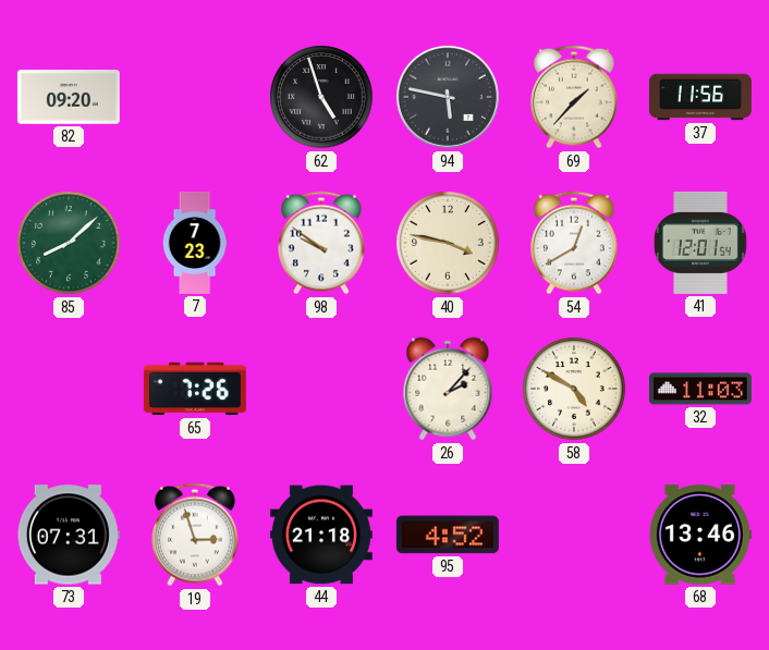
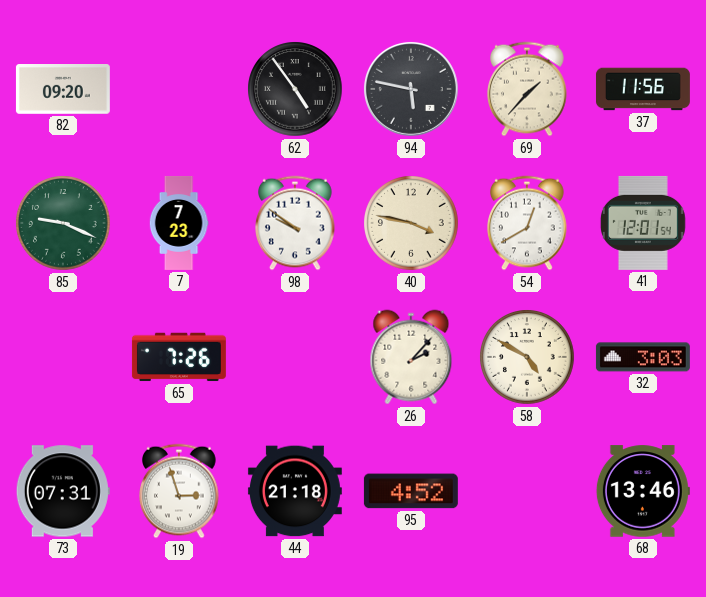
62: 4:57 -> 4:54 (295, 89)
85: 8:08 -> 9:19 (63, 223)
32: 11:03 -> 3:03 (643, 357)
